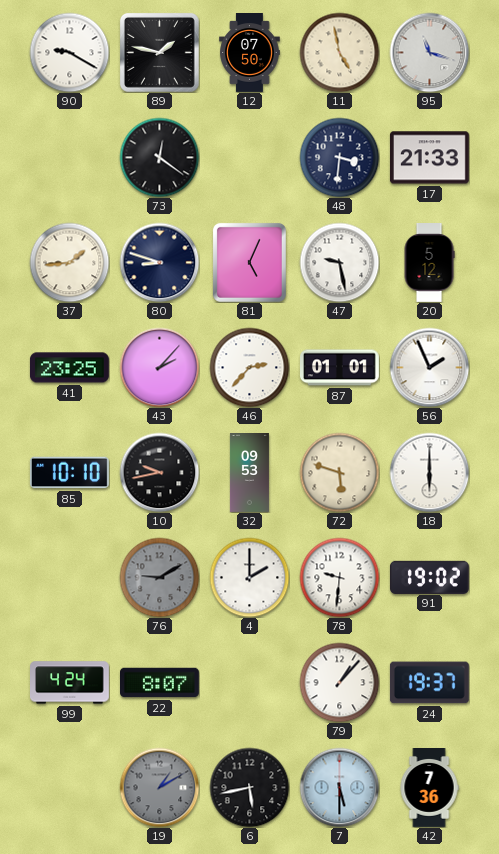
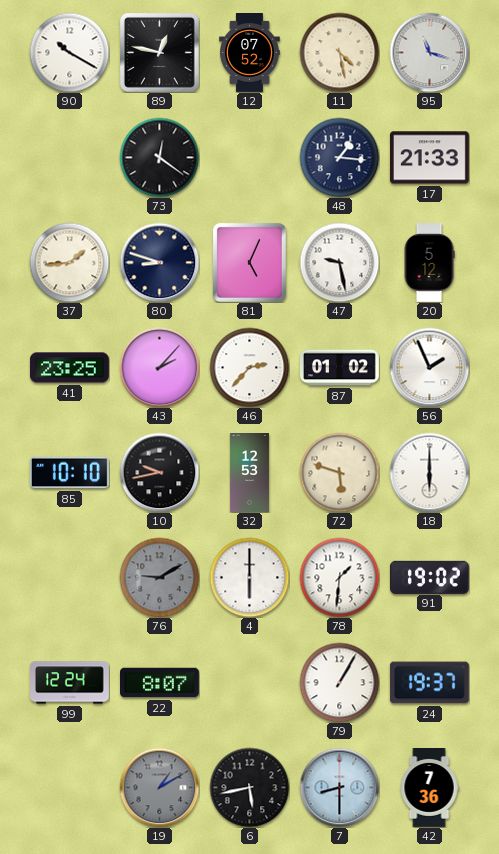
90: 9:20 -> 10:20 (69, 52)
89: 1:47 -> 12:47 (159, 52)
12: 07:50 -> 07:52 (250, 53)
11: 4:58 -> 4:28 (339, 52)
48: 3:31 -> 1:16 (339, 157)
87: 01:01 -> 01:02 (340, 368)
32: 09:53 -> 12:53 (249, 473)
4: 2:00 -> 6:00 (249, 577)
78: 9:31 -> 1:31 (339, 577)
99: 4:24 -> 12:24 (70, 683)
79: 1:07 -> 1:05 (339, 682)
7: 5:30 -> 8:30 (339, 787)
